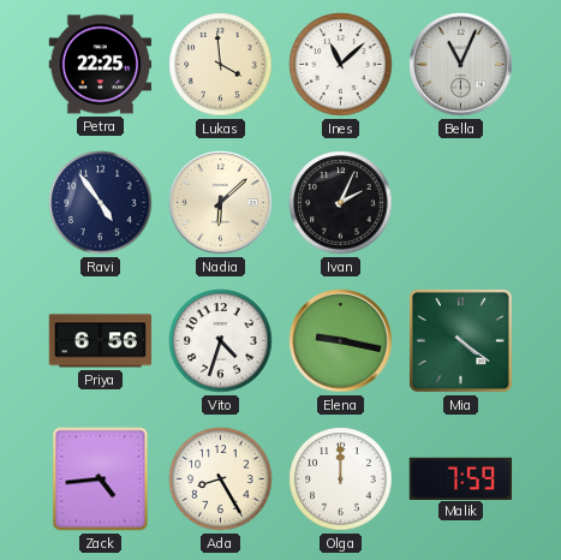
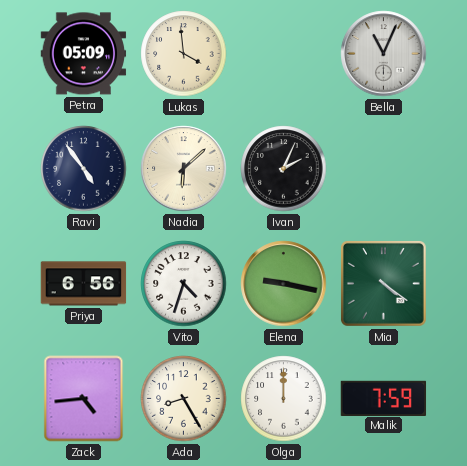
Petra: 22:25 -> 05:09 (84, 54)
Ines: 11:08 -> none (341, 65)
